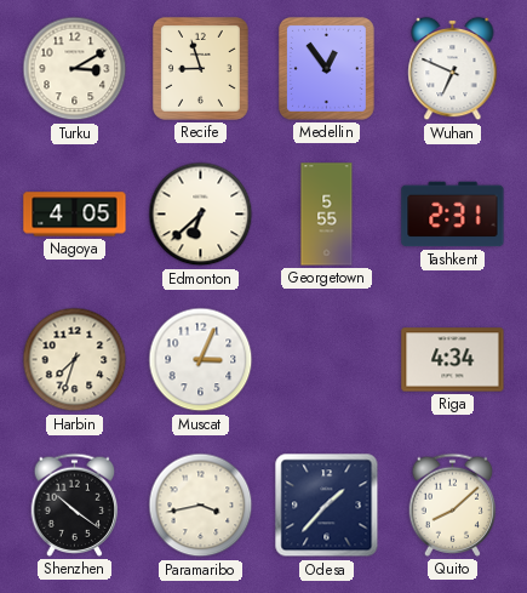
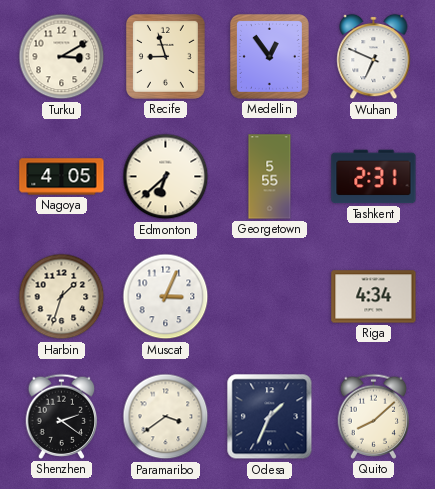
Harbin: 7:33 -> 1:33 (62, 297)
Shenzhen: 10:21 -> 2:21 (62, 416)
Paramaribo: 3:43 -> 3:39 (166, 417)
Odesa: 1:37 -> 1:34 (270, 417)
